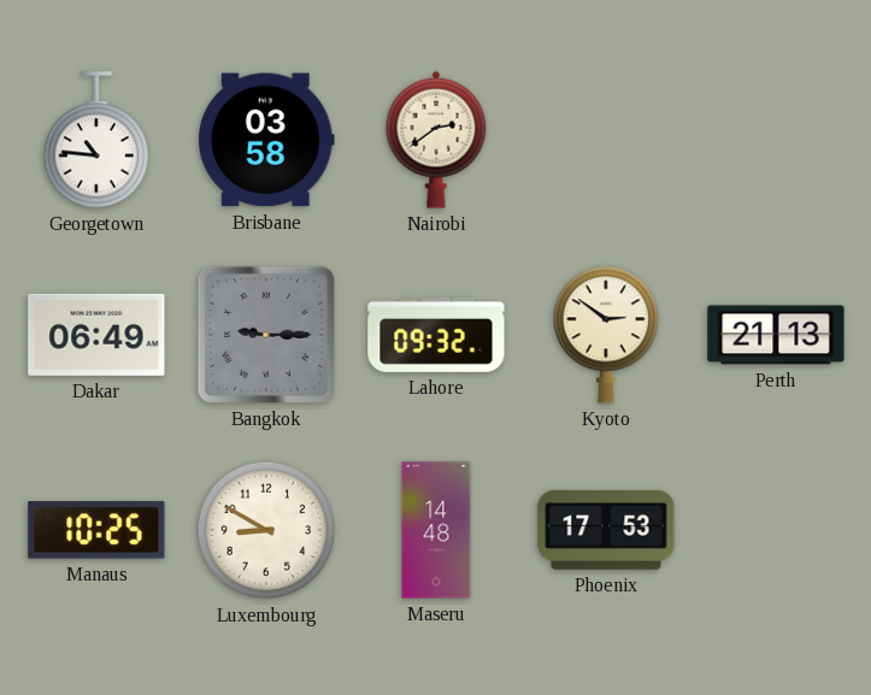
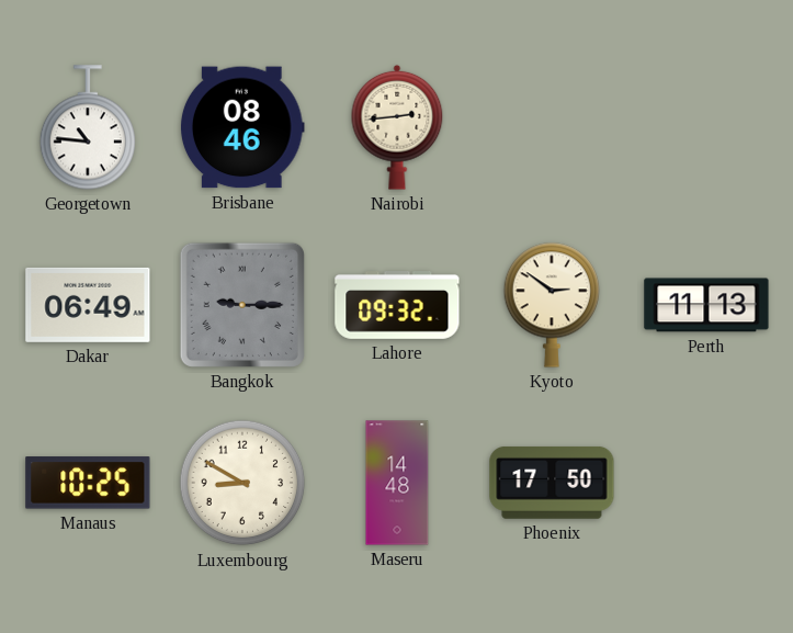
Brisbane: 03:58 -> 08:46 (242, 127)
Nairobi: 2:39 -> 2:44 (397, 127)
Perth: 21:13 -> 11:13 (706, 305)
Phoenix: 17:53 -> 17:50 (552, 483)
